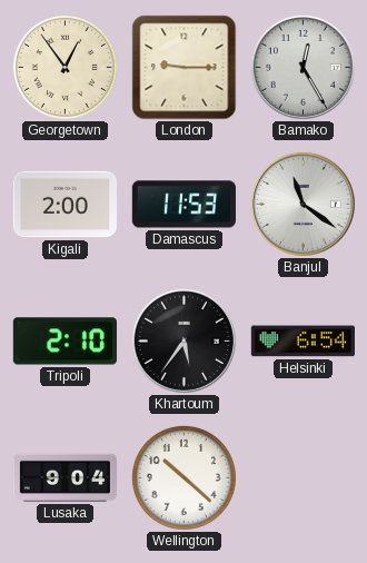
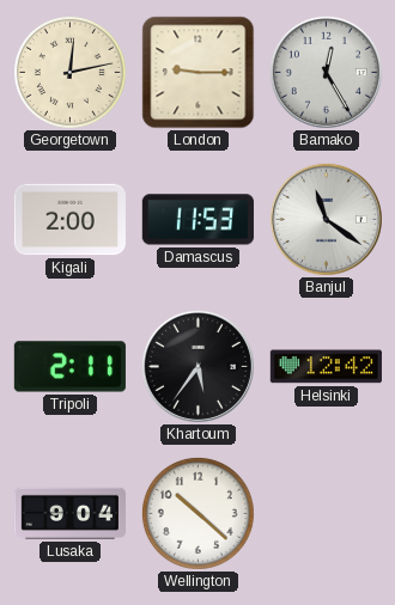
Georgetown: 12:54 -> 12:13 (69, 72)
Tripoli: 2:10 -> 2:11 (69, 367)
Helsinki: 6:54 -> 12:42 (326, 367)
